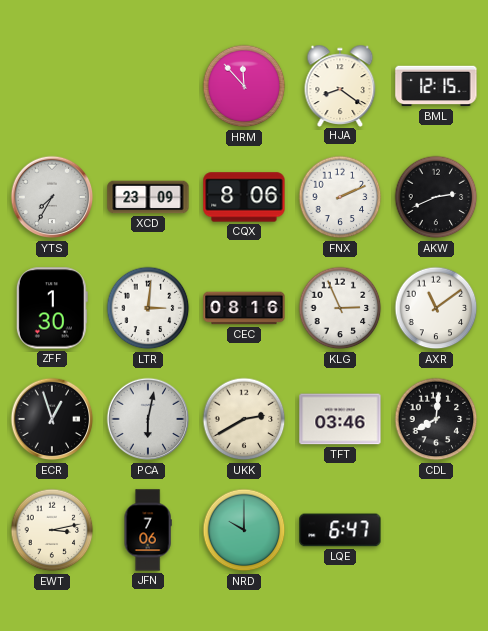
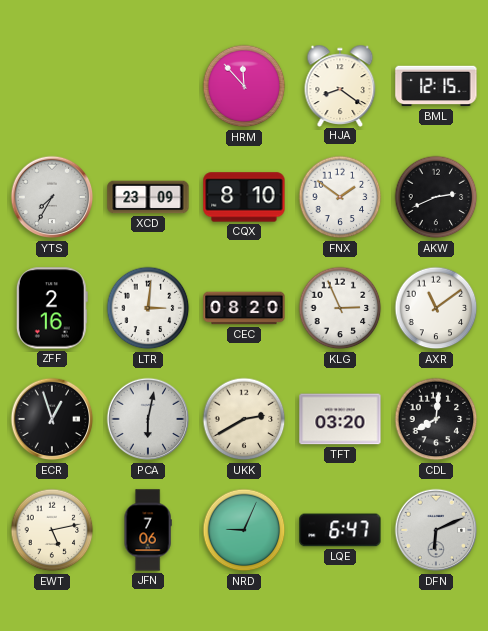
CQX: 8:06 -> 8:10 (244, 197)
FNX: 2:11 -> 1:51 (340, 197)
ZFF: 1:30 -> 2:16 (52, 308)
CEC: 08:16 -> 08:20 (244, 308)
TFT: 03:46 -> 03:20 (340, 419)
EWT: 3:13 -> 5:13 (52, 530)
NRD: 10:00 -> 9:04 (244, 530)
DFN: none -> 6:11 (436, 530)
